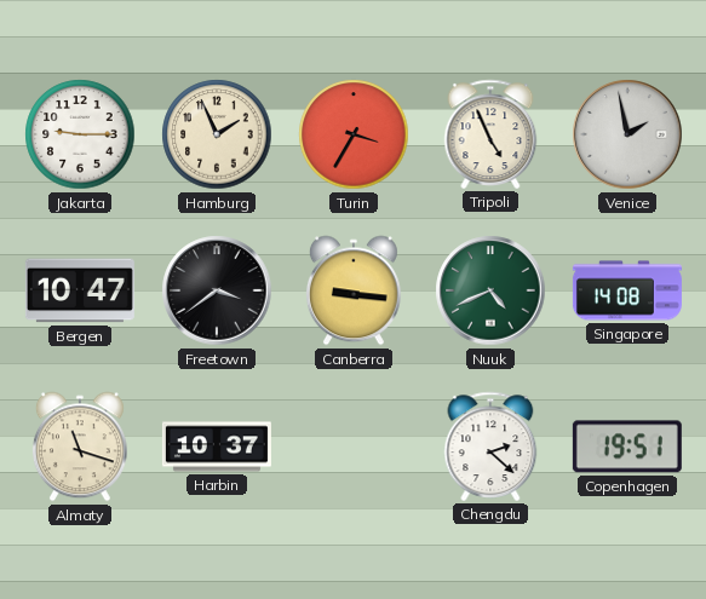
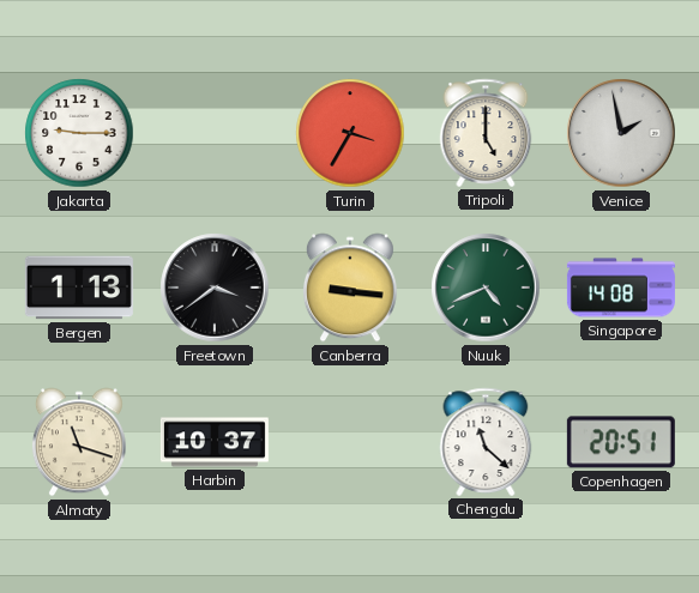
Hamburg: 1:56 -> none (217, 134)
Tripoli: 4:56 -> 5:00 (486, 133)
Bergen: 10:47 -> 1:13 (79, 288)
Chengdu: 2:22 -> 11:22 (486, 442)
Copenhagen: 19:51 -> 20:51 (621, 442)
